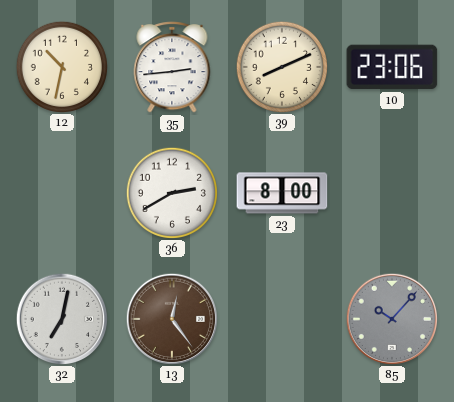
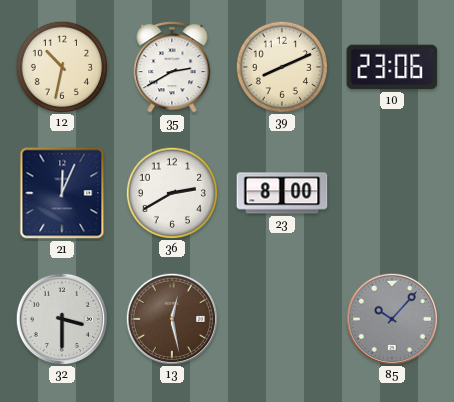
35: 2:44 -> 2:40 (172, 68)
21: none -> 12:04 (62, 193)
32: 7:02 -> 3:30 (61, 318)
13: 12:24 -> 12:28 (171, 318)
